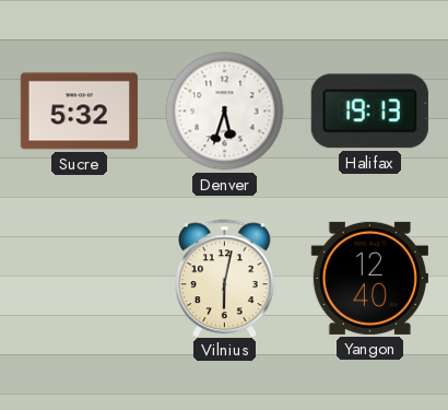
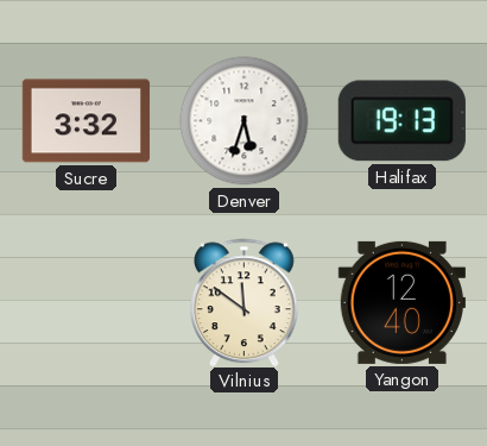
Sucre: 5:32 -> 3:32 (86, 121)
Vilnius: 6:02 -> 11:51 (245, 302)
